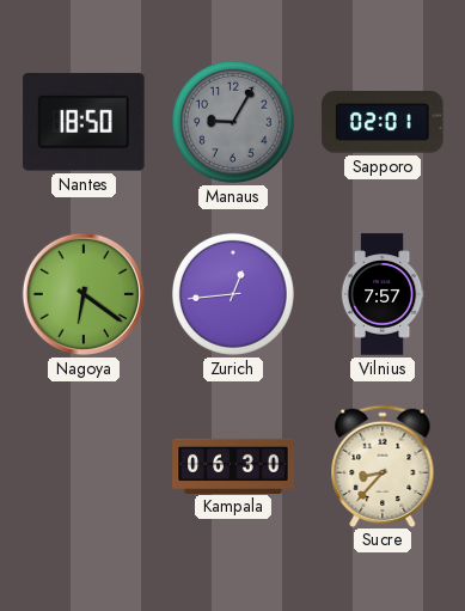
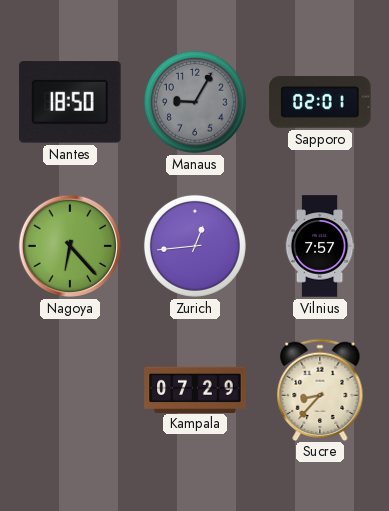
Nagoya: 6:21 -> 6:23 (70, 246)
Kampala: 06:30 -> 07:29 (195, 389)
